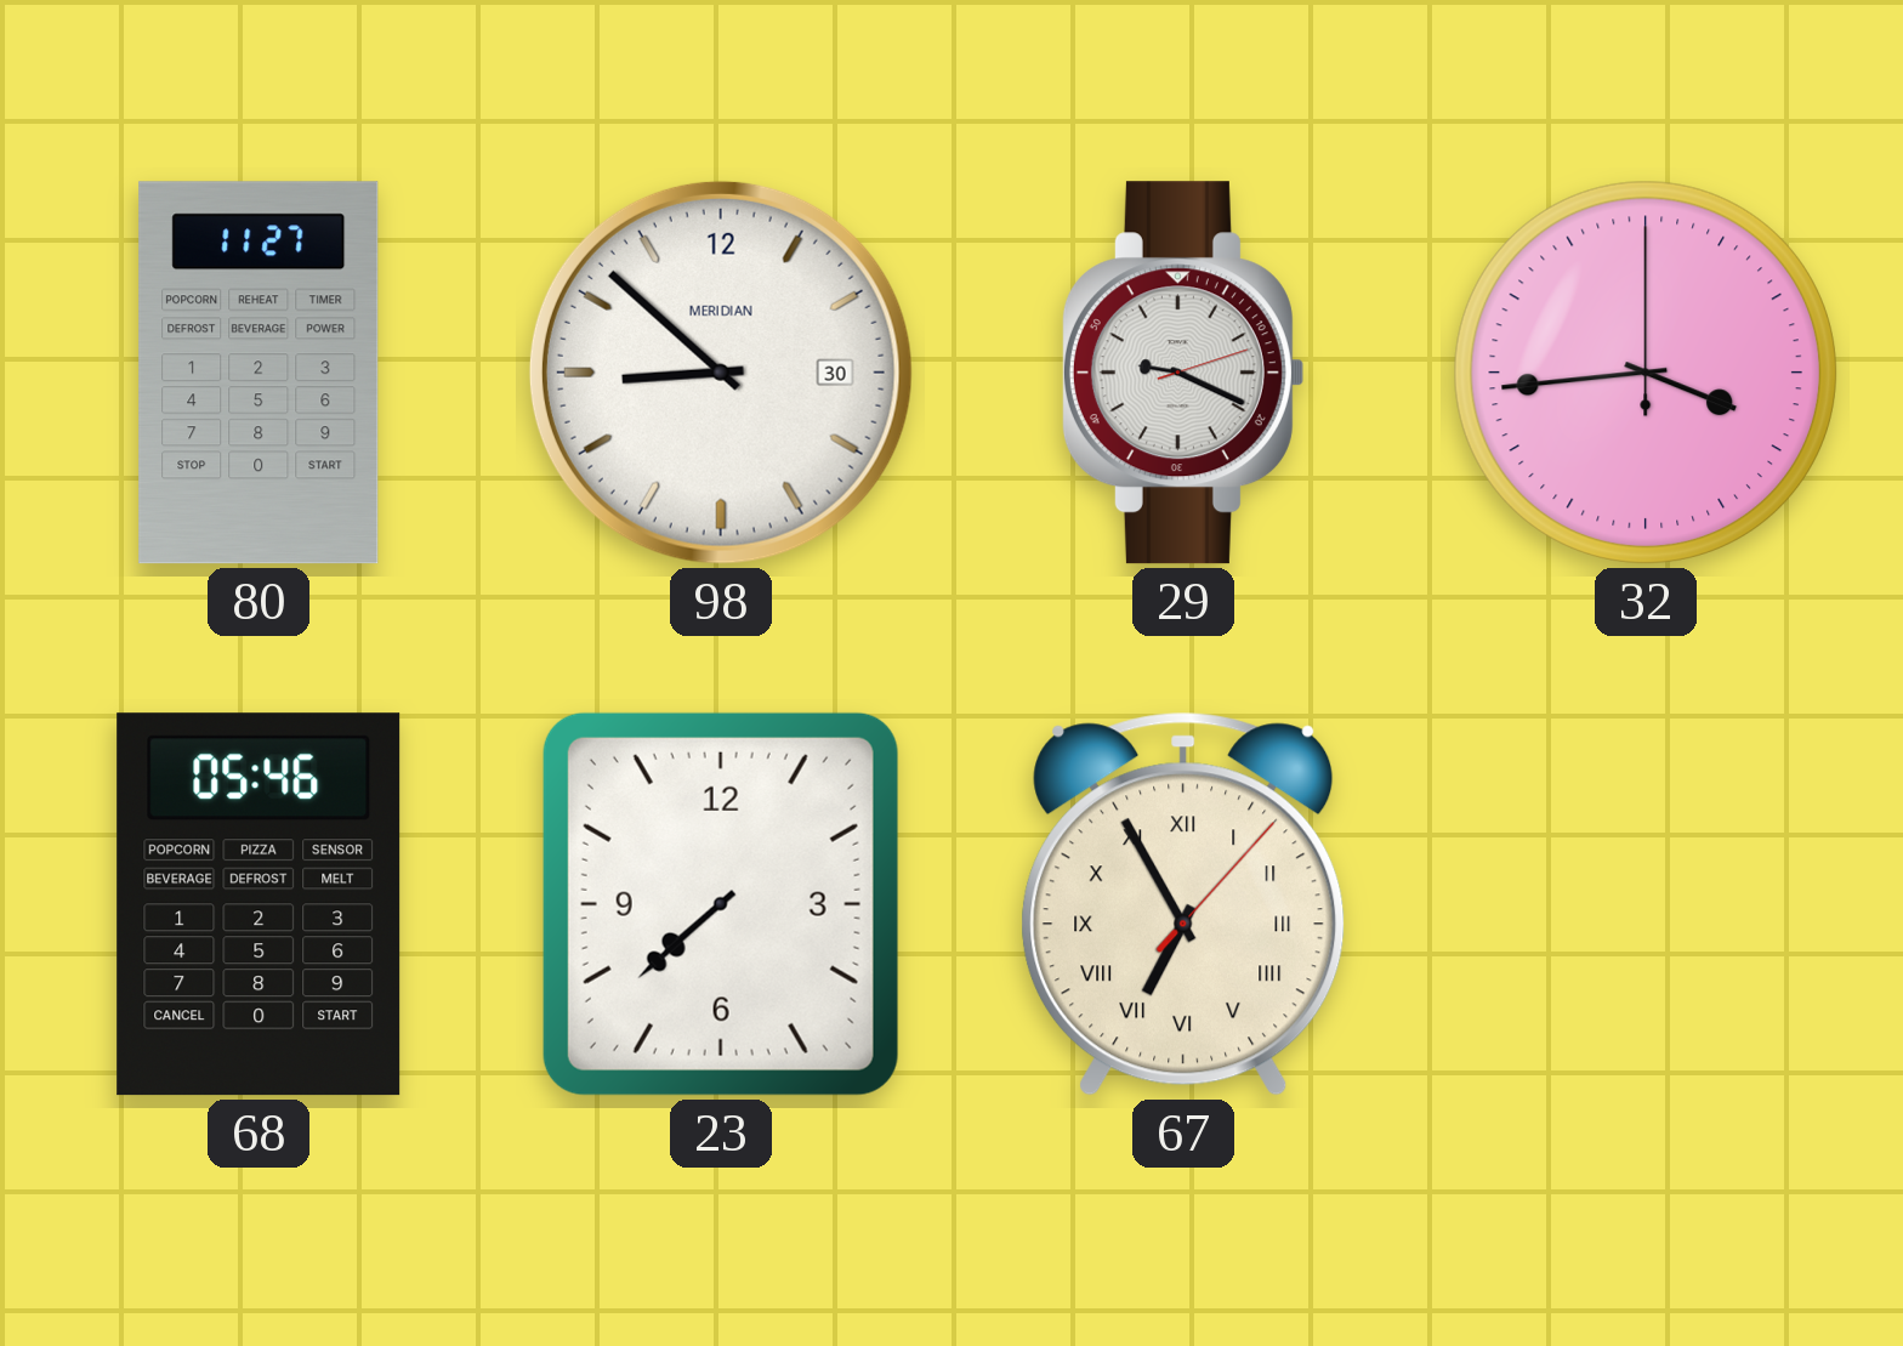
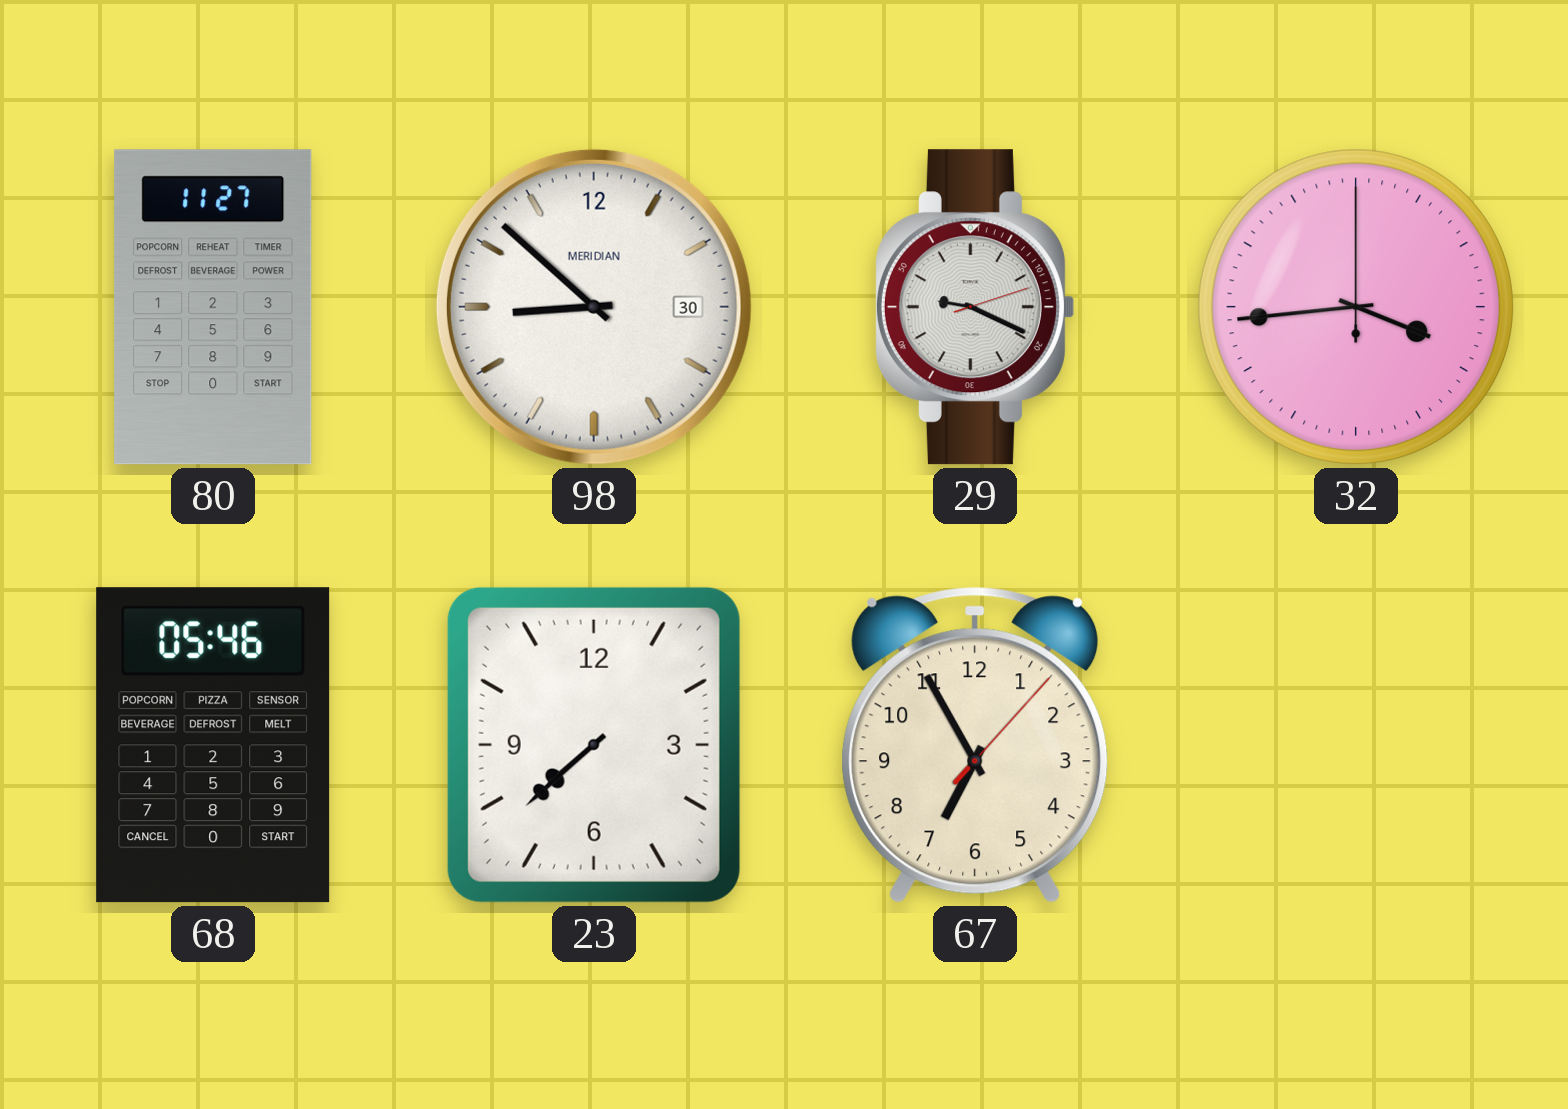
67 numerals: Roman -> Arabic (975, 745)
